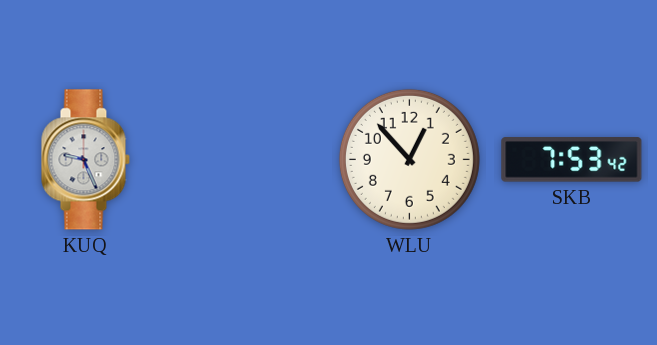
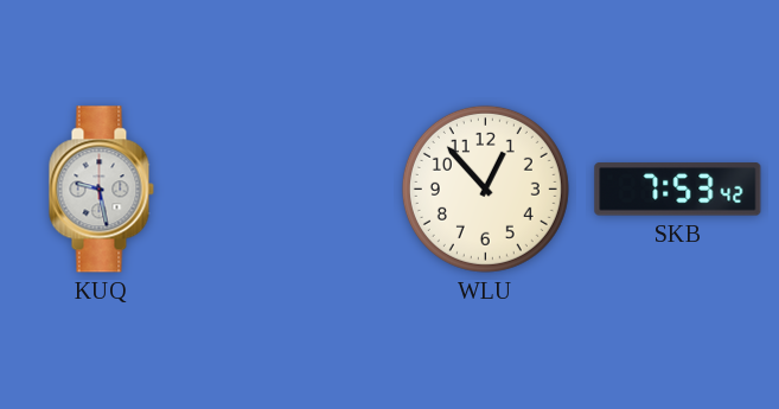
KUQ: 9:26 -> 9:28 (101, 190)
